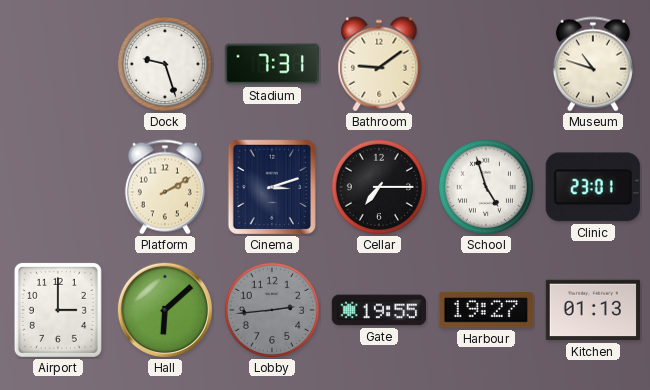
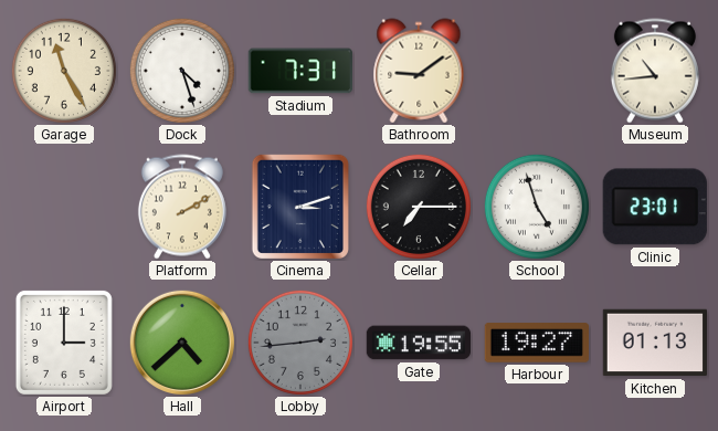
Garage: none -> 11:25 (64, 71)
Dock: 9:27 -> 4:27 (182, 71)
Museum: 10:48 -> 10:44 (655, 71)
Hall: 6:08 -> 4:38 (181, 341)
